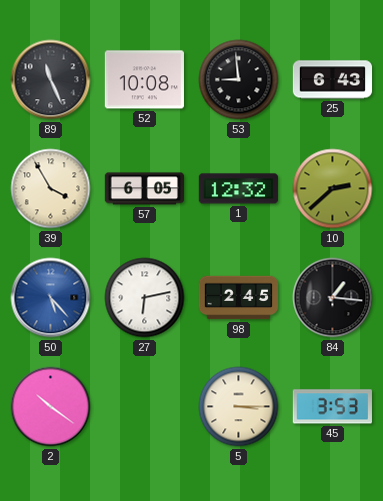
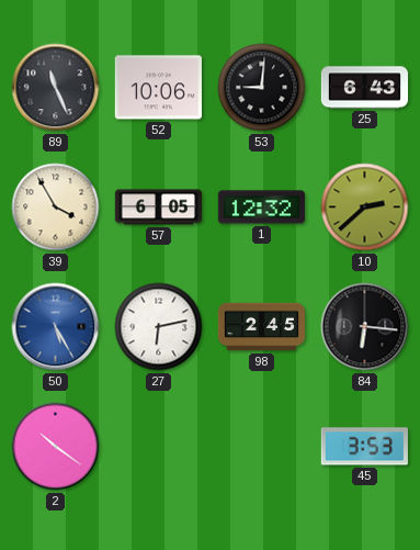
52: 10:08 -> 10:06 (158, 88)
53: 8:59 -> 9:01 (262, 88)
50: 5:23 -> 5:25 (56, 327)
84: 1:16 -> 6:16 (365, 327)
5: 3:15 -> none (239, 407)
